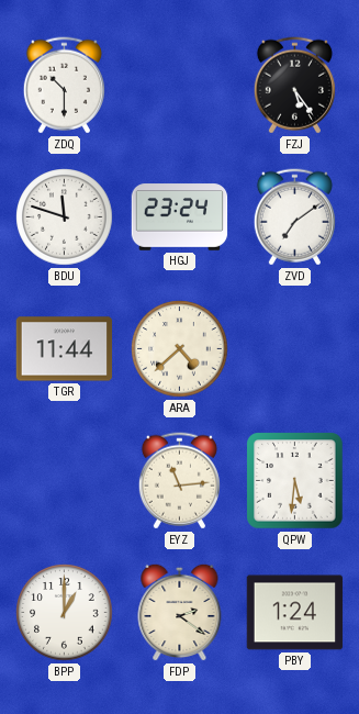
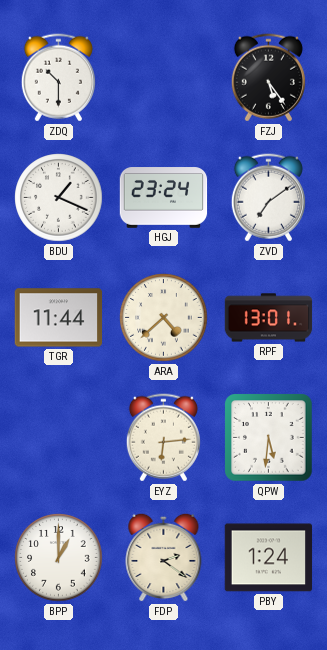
BDU: 11:48 -> 1:19 (59, 198)
RPF: none -> 13:01 (269, 318)
EYZ: 11:14 -> 6:14 (163, 438)
